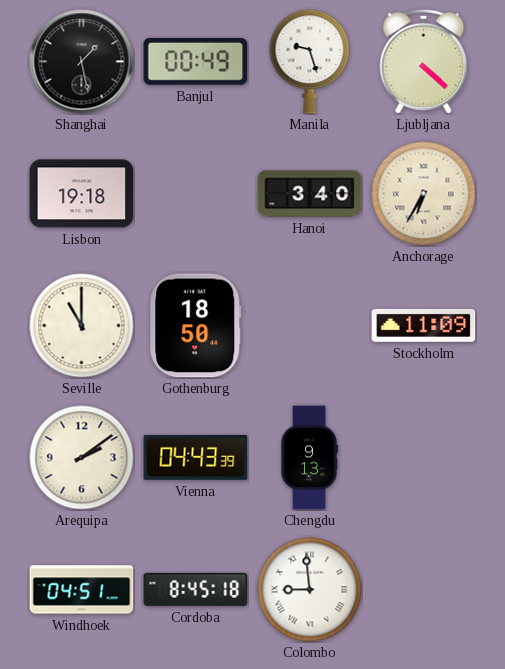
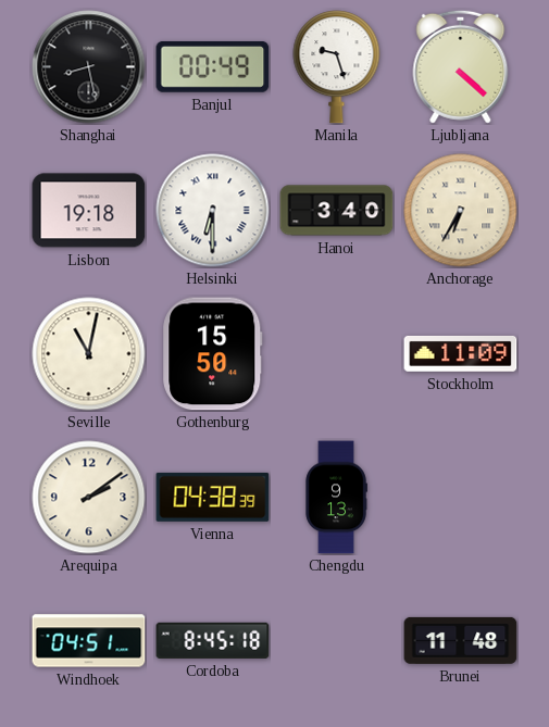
Shanghai: 1:28 -> 8:28 (89, 67)
Helsinki: none -> 6:30 (213, 211)
Seville: 11:00 -> 11:02 (89, 354)
Gothenburg: 18:50 -> 15:50 (213, 354)
Vienna: 04:43 -> 04:38 (213, 497)
Colombo: 8:59 -> none (310, 590)
Brunei: none -> 11:48 (461, 640)
